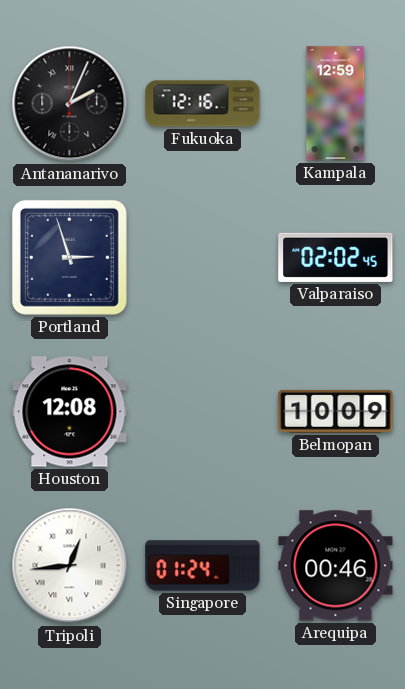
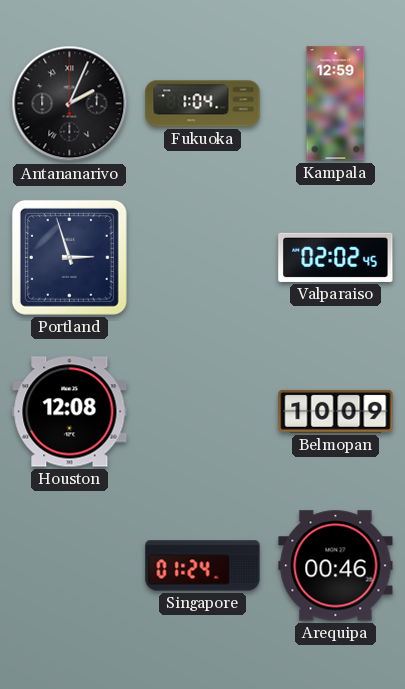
Fukuoka: 12:16 -> 1:04 (203, 104)
Tripoli: 12:44 -> none (70, 566)
